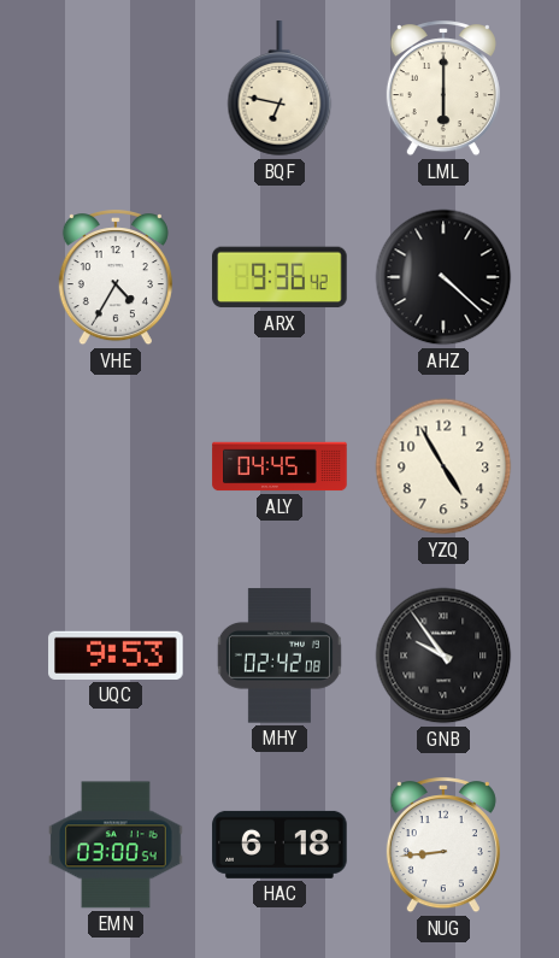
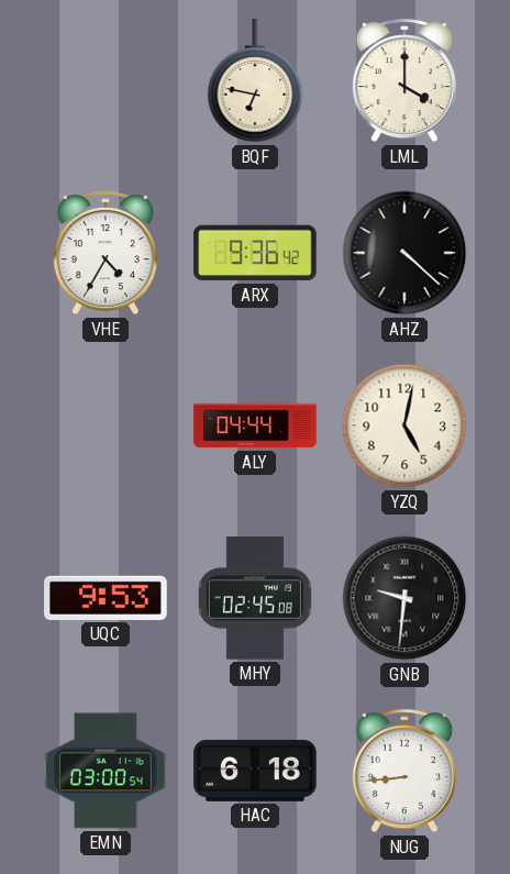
LML: 6:00 -> 4:00 (404, 81)
ALY: 04:45 -> 04:44 (255, 425)
YZQ: 4:55 -> 5:02 (404, 425)
MHY: 02:42 -> 02:45 (255, 598)
GNB: 9:54 -> 9:31 (404, 598)
